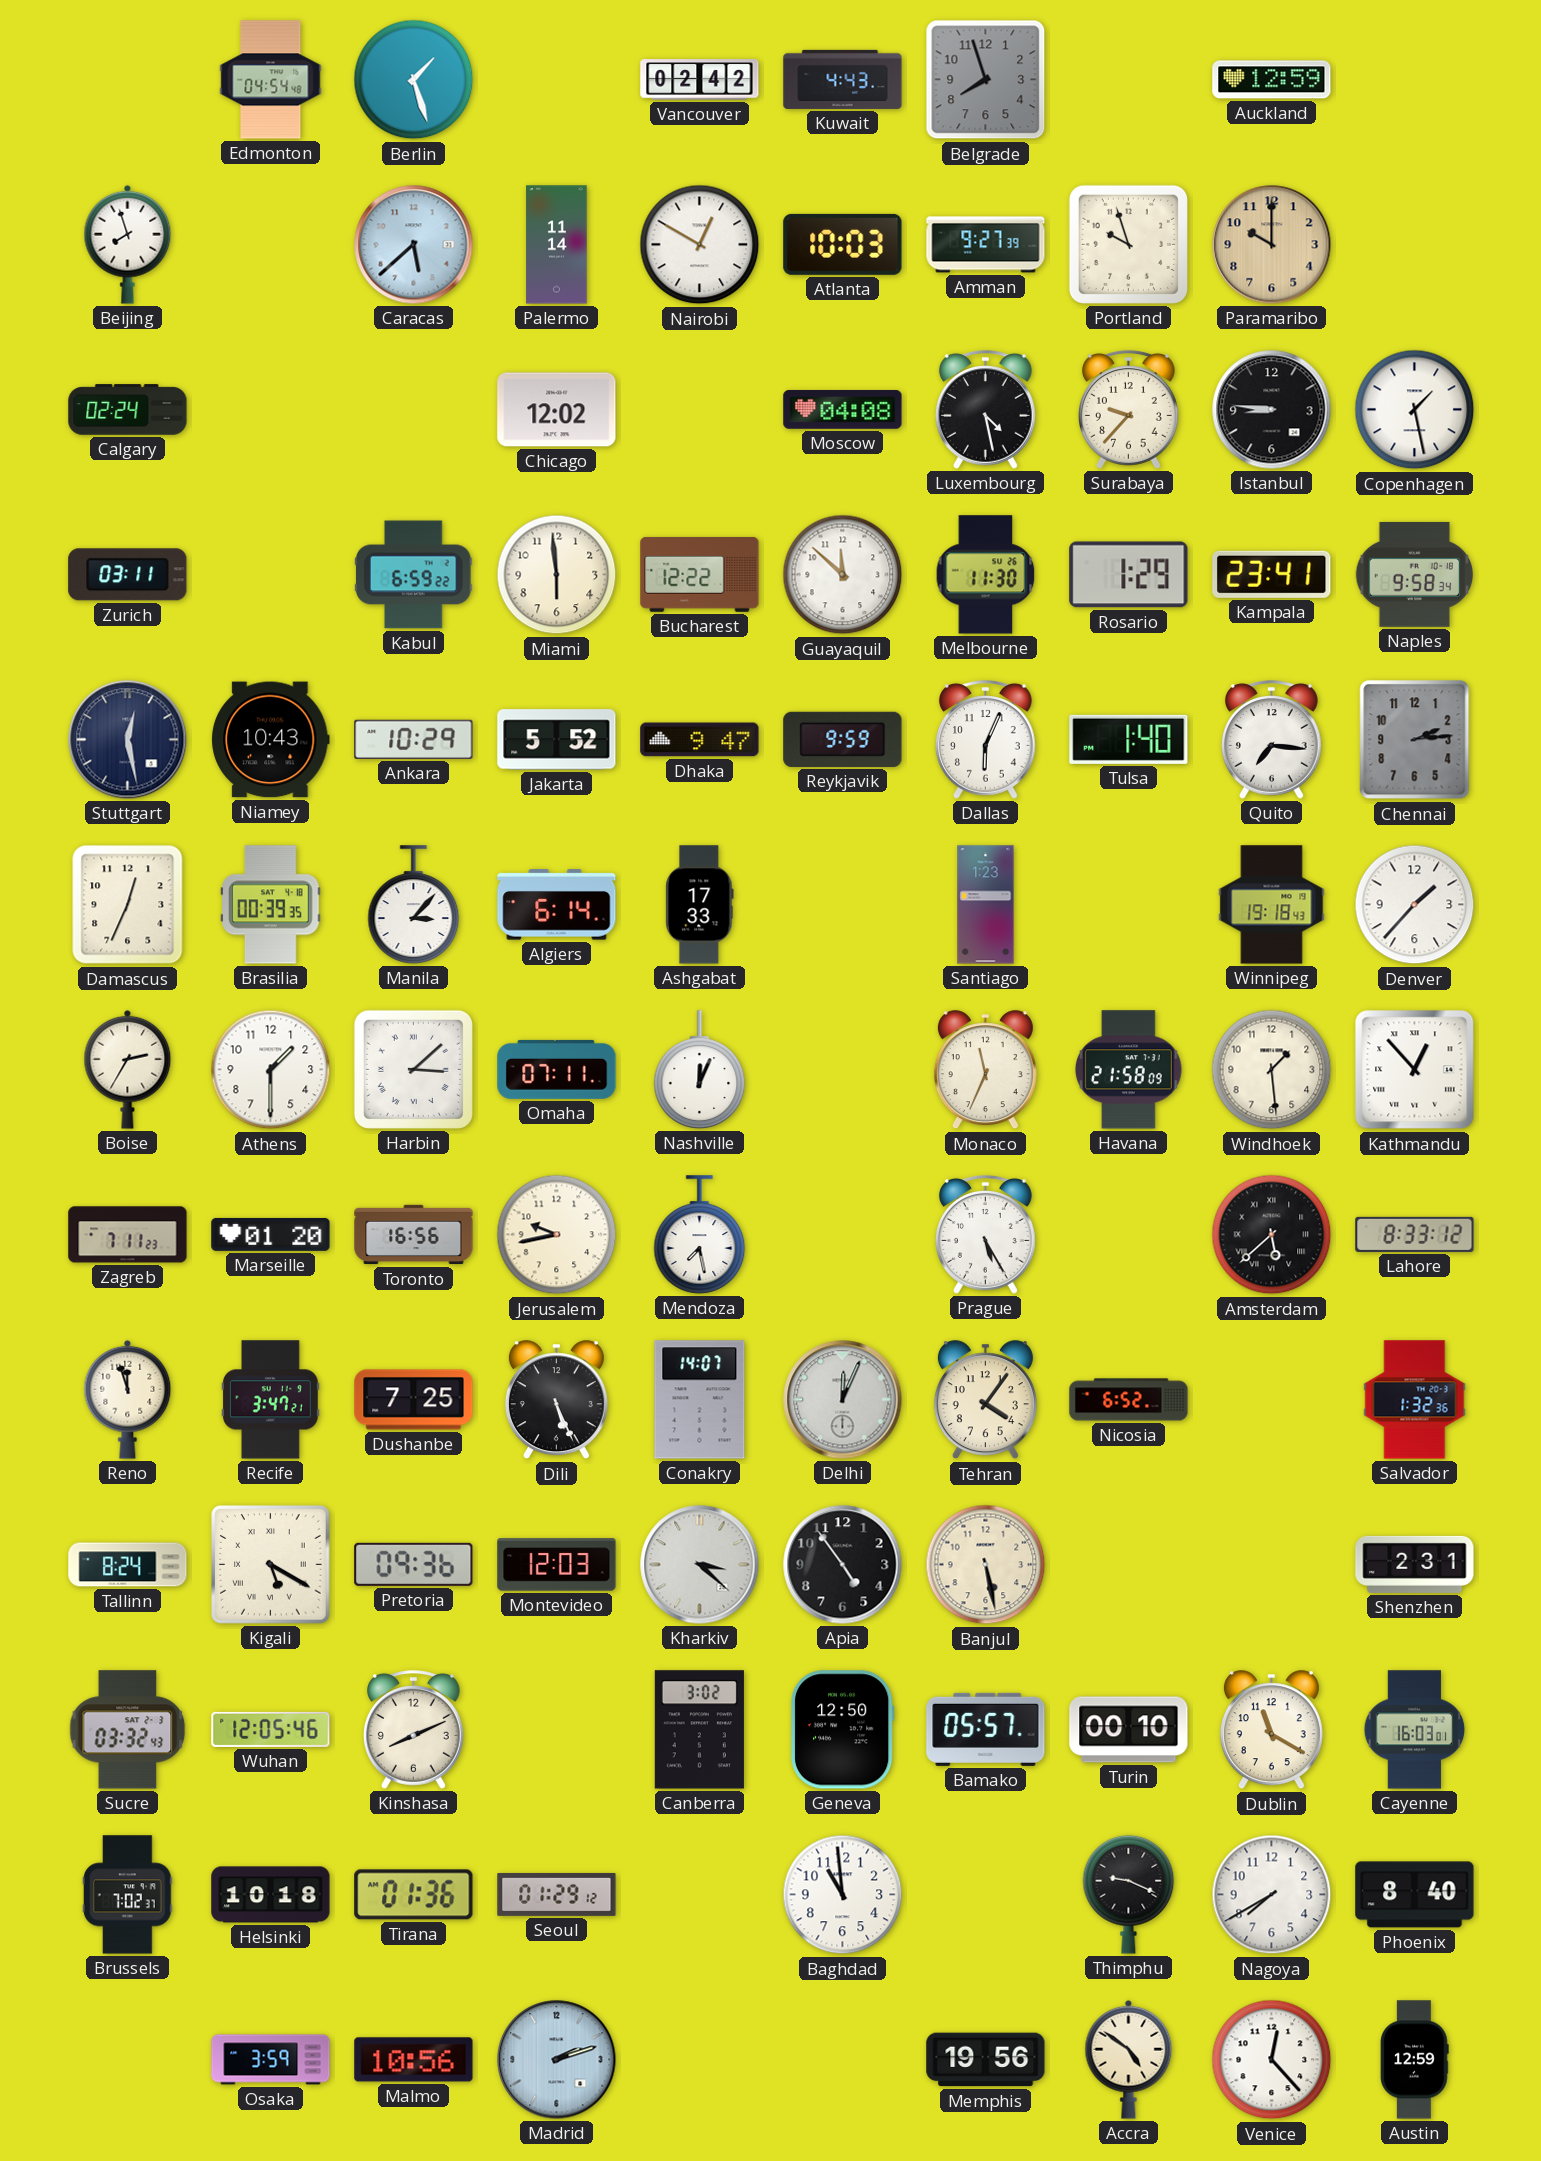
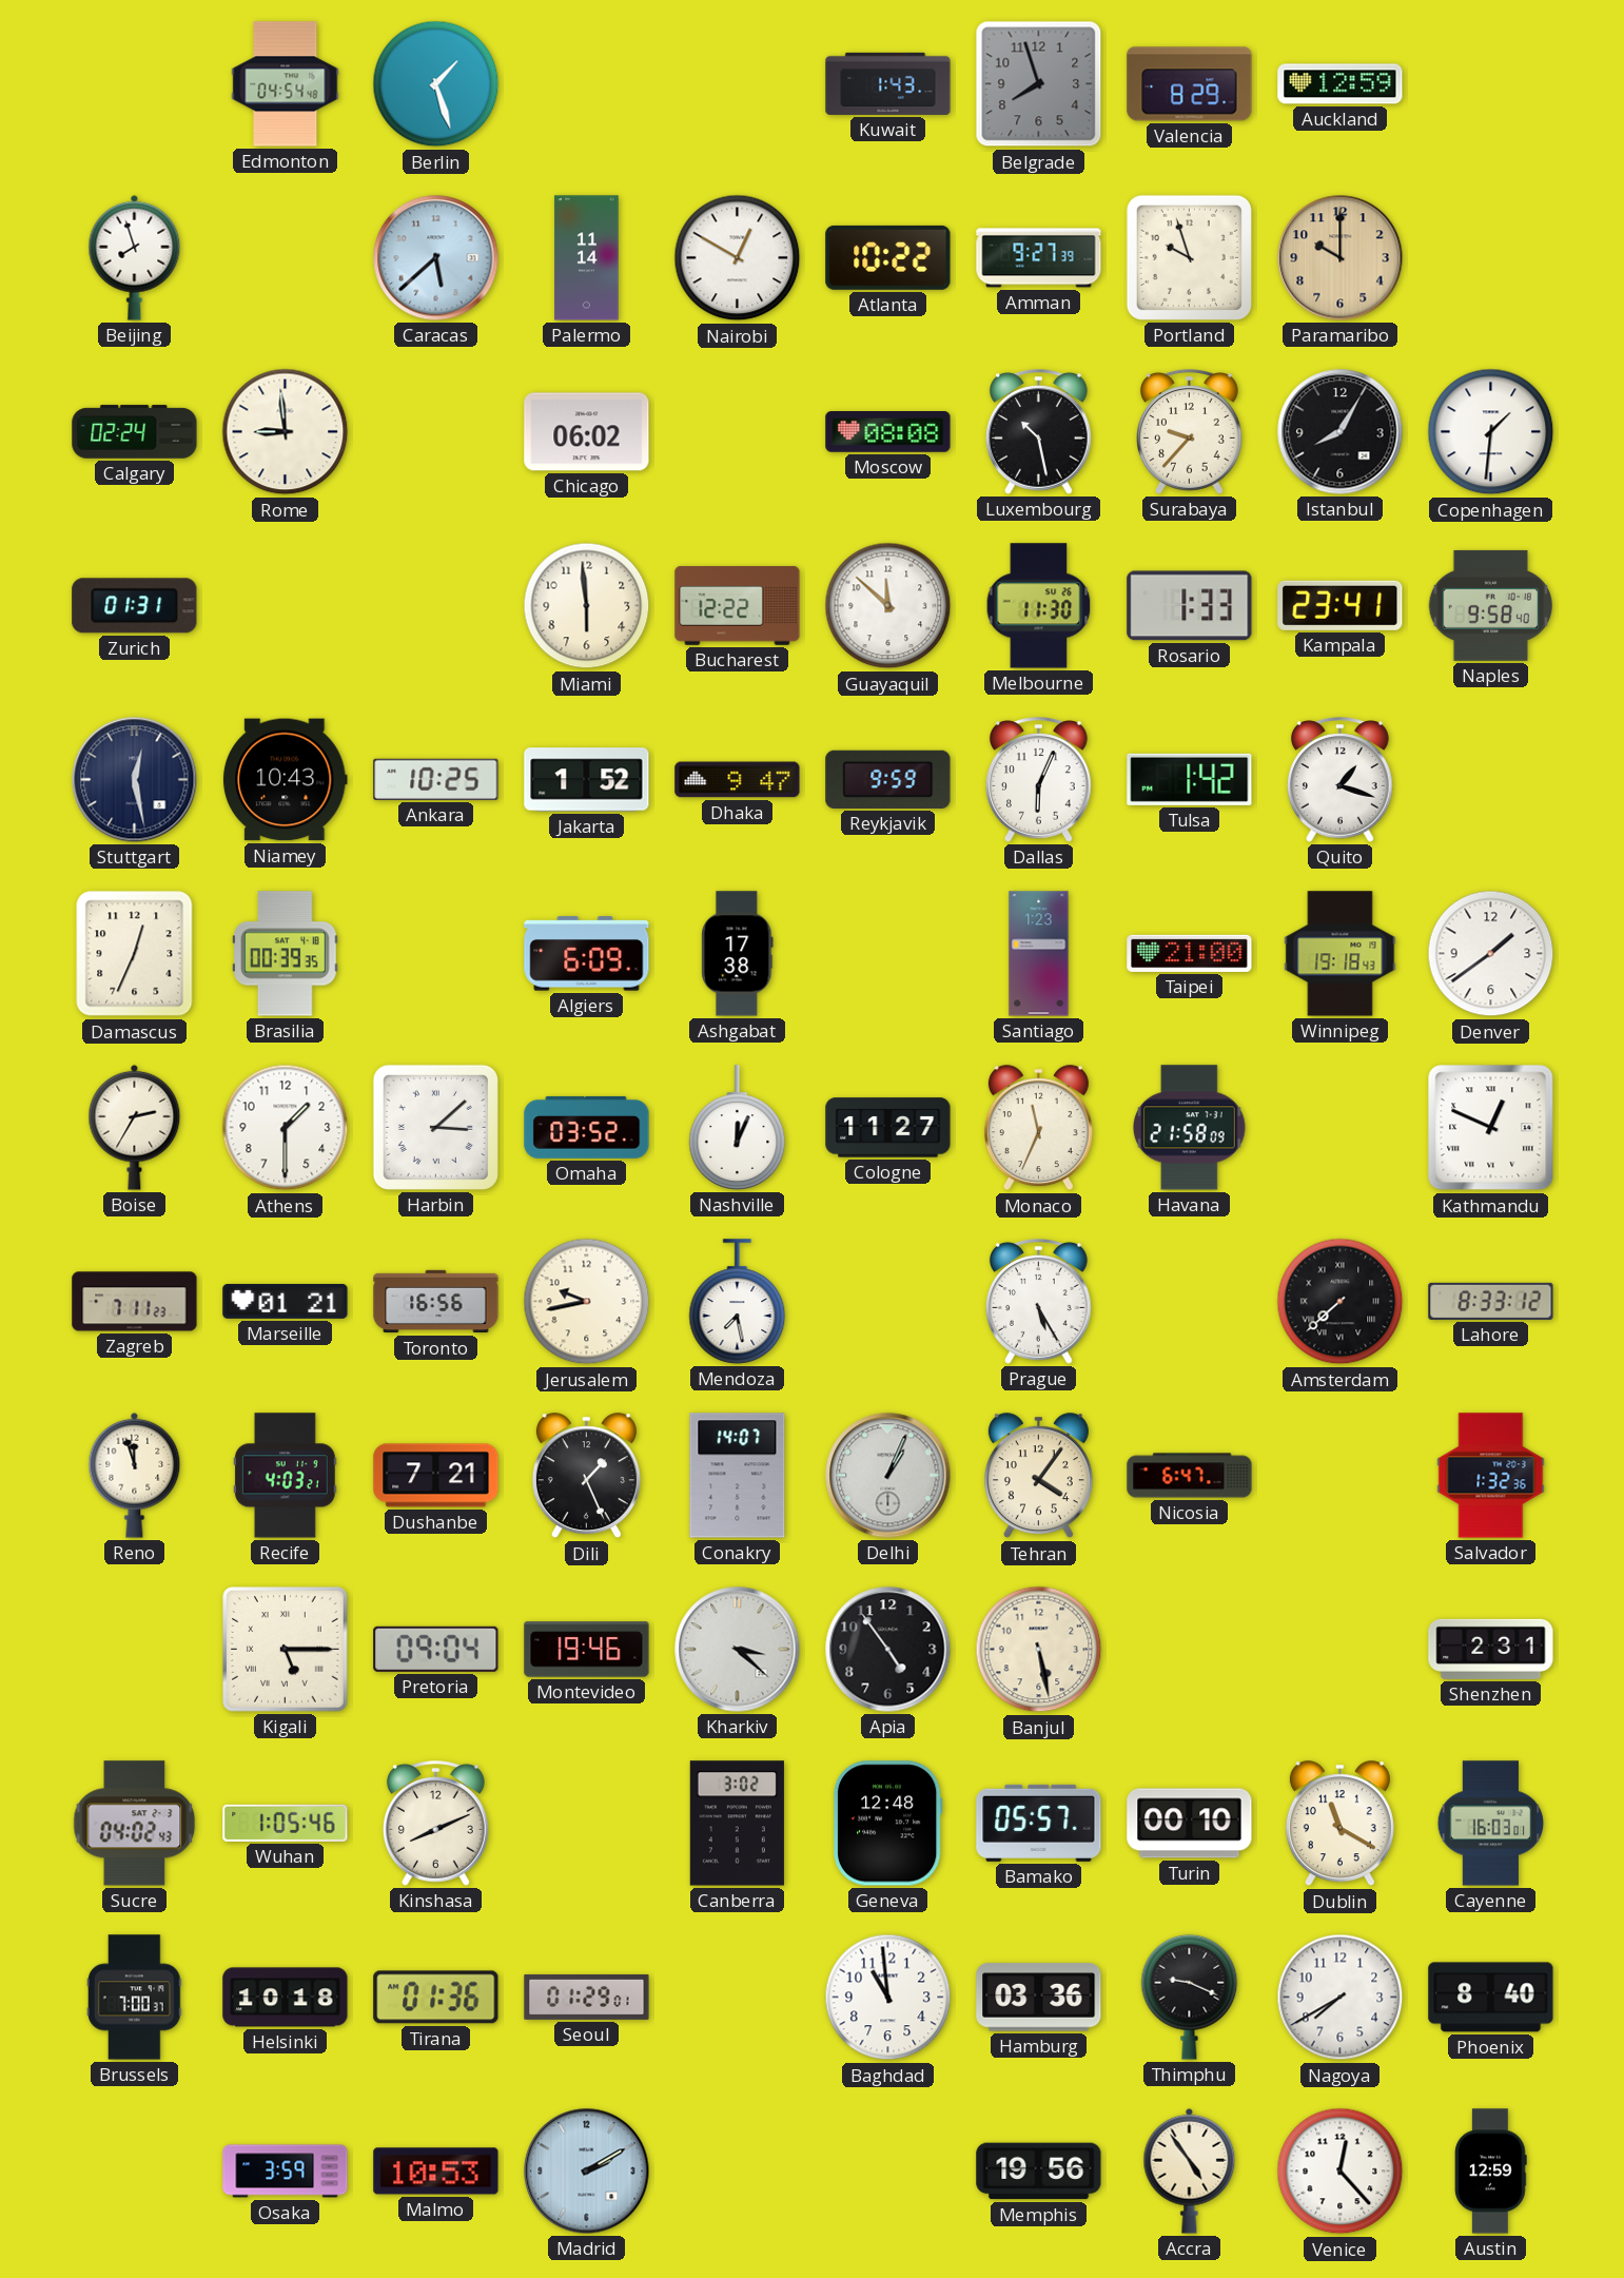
Vancouver: 02:42 -> none (700, 80)
Kuwait: 4:43 -> 1:43 (888, 83)
Valencia: none -> 8:29 (1190, 84)
Atlanta: 10:03 -> 10:22 (888, 257)
Rome: none -> 8:59 (286, 432)
Chicago: 12:02 -> 06:02 (587, 432)
Moscow: 04:08 -> 08:08 (888, 432)
Luxembourg: 4:28 -> 10:28 (1038, 432)
Istanbul: 8:46 -> 8:05 (1341, 432)
Copenhagen: 1:28 -> 1:31 (1491, 432)
Zurich: 03:11 -> 01:31 (135, 606)
Kabul: 6:59 -> none (414, 575)
Rosario: 1:29 -> 1:33 (1190, 606)
Naples: 9:58:34 -> 9:58:40 (1490, 605)
Ankara: 10:29 -> 10:25 (436, 779)
Jakarta: 5:52 -> 1:52 (587, 780)
Tulsa: 1:40 -> 1:42 (1190, 779)
Quito: 7:16 -> 1:18 (1339, 780)
Chennai: 2:14 -> none (1415, 740)
Manila: 3:07 -> none (414, 905)
Algiers: 6:14 -> 6:09 (587, 954)
Ashgabat: 17:33 -> 17:38 (738, 954)
Taipei: none -> 21:00 (1190, 953)
Denver: 1:37 -> 1:39 (1491, 954)
Omaha: 07:11 -> 03:52 (587, 1127)
Cologne: none -> 11:27 (888, 1128)
Windhoek: 1:29 -> none (1272, 1070)
Kathmandu: 12:53 -> 12:49 (1491, 1128)
Marseille: 01:20 -> 01:21 (286, 1301)
Amsterdam: 5:38 -> 7:38 (1341, 1302)
Recife: 3:47 -> 4:03 (286, 1476)
Dushanbe: 7:25 -> 7:21 (436, 1476)
Dili: 5:26 -> 1:26 (586, 1476)
Delhi: 12:04 -> 1:04 (888, 1476)
Nicosia: 6:52 -> 6:47 (1190, 1476)
Tallinn: 8:24 -> none (128, 1565)
Kigali: 5:20 -> 5:15 (286, 1650)
Pretoria: 09:36 -> 09:04 (436, 1649)
Montevideo: 12:03 -> 19:46 (587, 1650)
Sucre: 03:32 -> 04:02 (135, 1824)
Wuhan: 12:05 -> 1:05 (286, 1823)
Geneva: 12:50 -> 12:48 (887, 1824)
Brussels: 7:02 -> 7:00 (134, 1998)
Seoul: 01:29:12 -> 01:29:01 (587, 1997)
Hamburg: none -> 03:36 (1039, 1998)
Malmo: 10:56 -> 10:53 (436, 2172)
Madrid: 2:12 -> 2:10 (587, 2172)
Accra: 4:51 -> 4:54 (1190, 2170)
